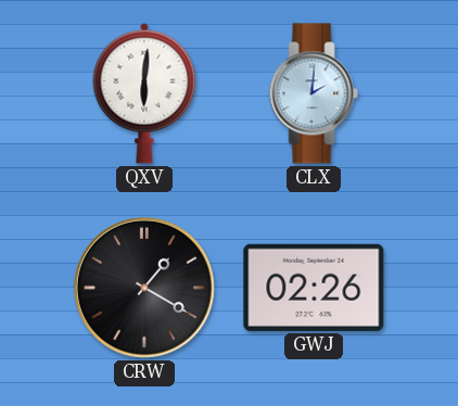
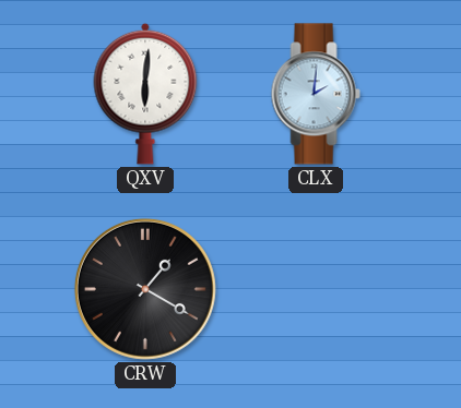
GWJ: 02:26 -> none (314, 288)
